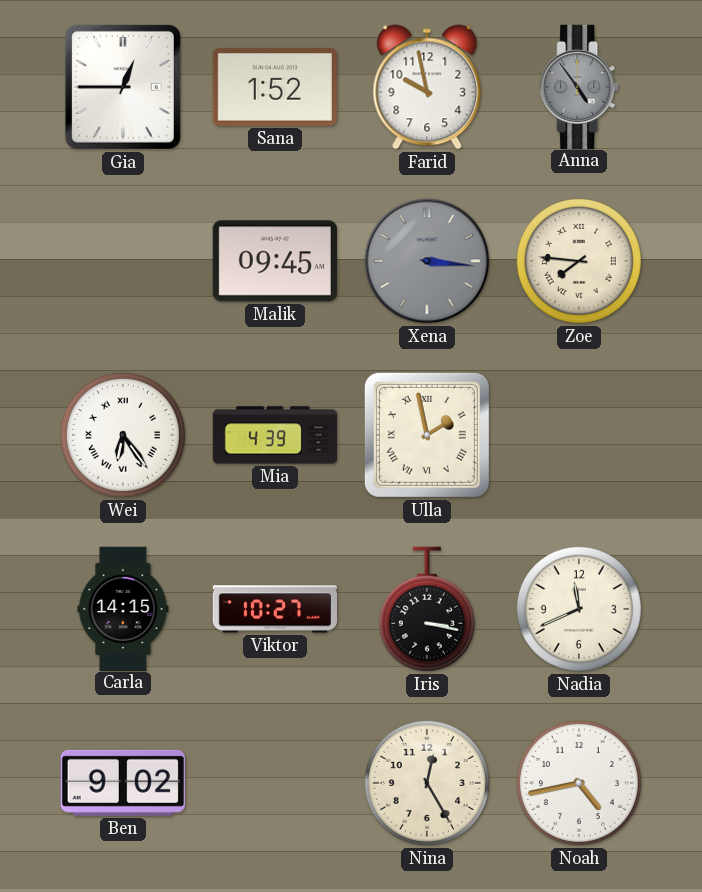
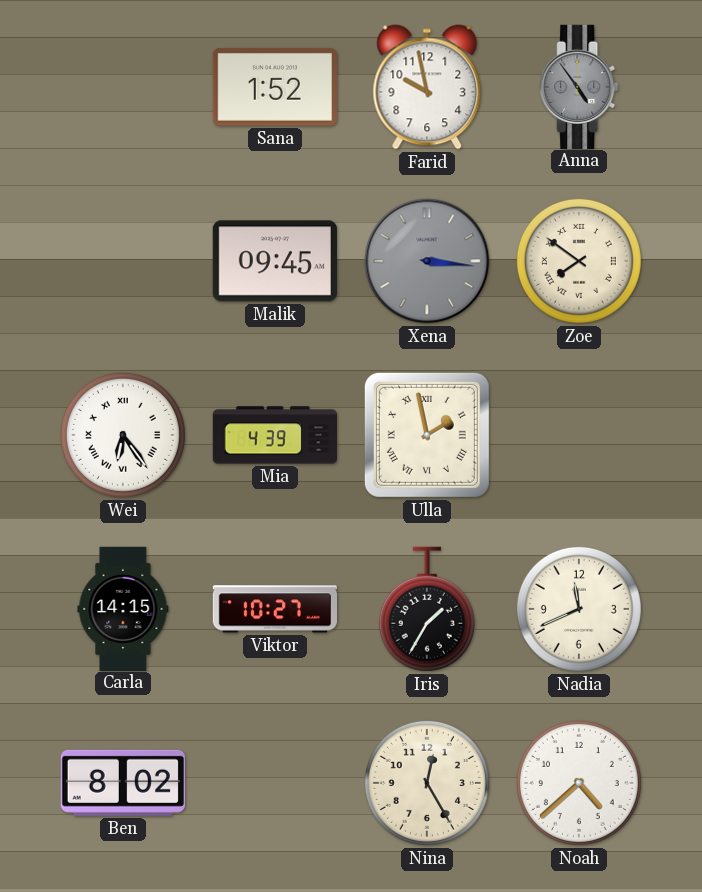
Gia: 12:45 -> none (123, 87)
Zoe: 7:46 -> 7:51 (579, 261)
Iris: 3:17 -> 1:35 (427, 609)
Ben: 9:02 -> 8:02 (123, 783)
Noah: 4:43 -> 4:38 (579, 783)
